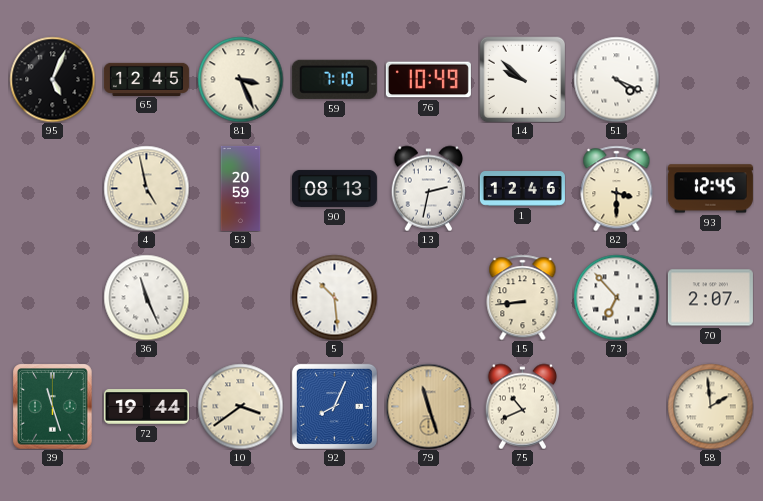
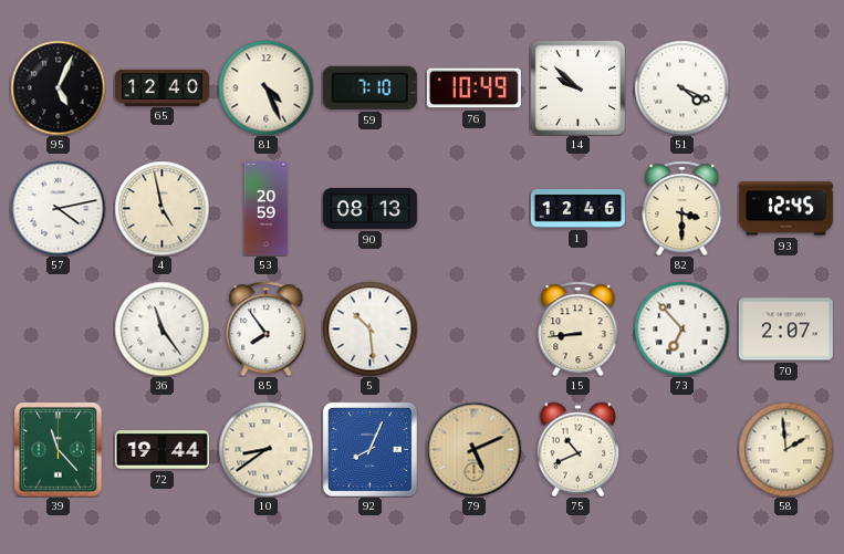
65: 12:45 -> 12:40 (161, 87)
81: 3:26 -> 4:26 (265, 87)
57: none -> 4:13 (58, 208)
13: 2:32 -> none (428, 188)
36: 11:26 -> 11:24 (161, 328)
85: none -> 7:54 (267, 328)
39: 11:27 -> 11:23 (59, 449)
10: 3:39 -> 8:39 (265, 449)
79: 11:27 -> 5:11 (473, 449)
